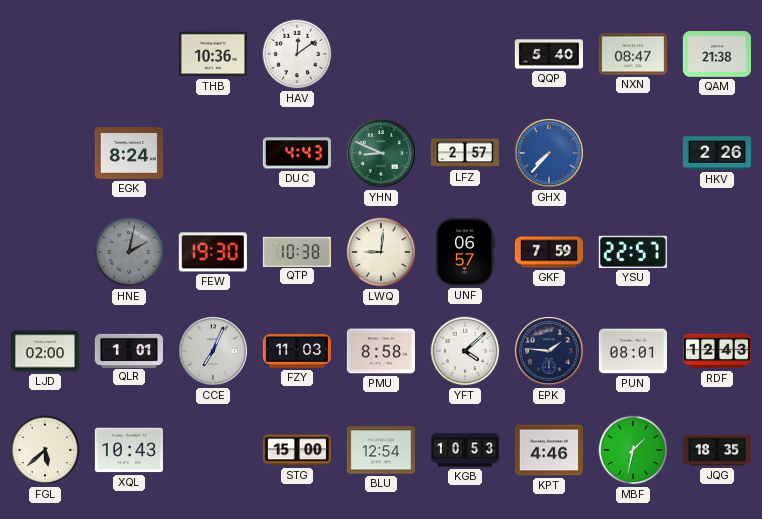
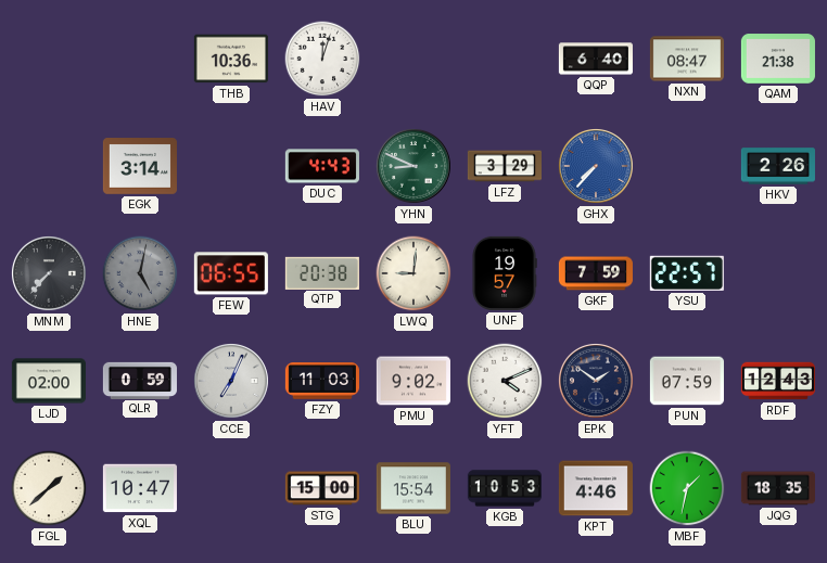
HAV: 12:09 -> 12:03 (322, 59)
QQP: 5:40 -> 6:40 (596, 59)
EGK: 8:24 -> 3:14 (140, 166)
LFZ: 2:57 -> 3:29 (504, 166)
MNM: none -> 7:37 (50, 274)
HNE: 2:02 -> 5:02 (140, 273)
FEW: 19:30 -> 06:55 (231, 273)
QTP: 10:38 -> 20:38 (322, 272)
UNF: 06:57 -> 19:57 (505, 273)
QLR: 1:01 -> 0:59 (140, 380)
PMU: 8:58 -> 9:02 (413, 381)
YFT: 4:08 -> 4:11 (505, 381)
EPK: 1:46 -> 1:51 (597, 382)
PUN: 08:01 -> 07:59 (687, 381)
FGL: 5:38 -> 1:38 (49, 488)
XQL: 10:43 -> 10:47 (140, 488)
BLU: 12:54 -> 15:54 (413, 488)
